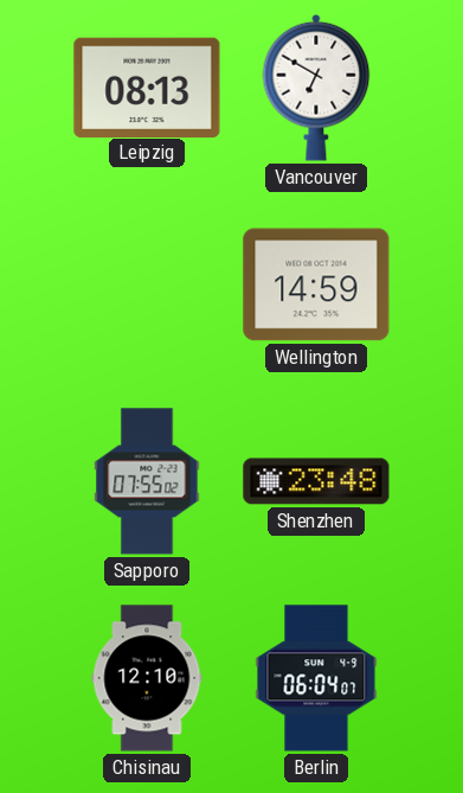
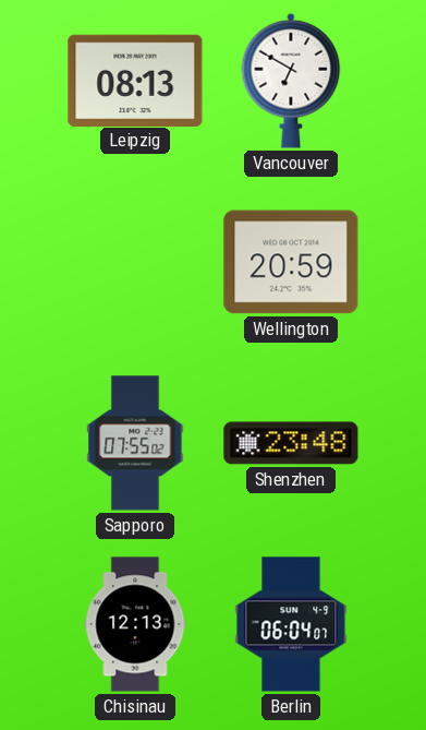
Wellington: 14:59 -> 20:59 (291, 262)
Chisinau: 12:10 -> 12:13 (135, 624)
